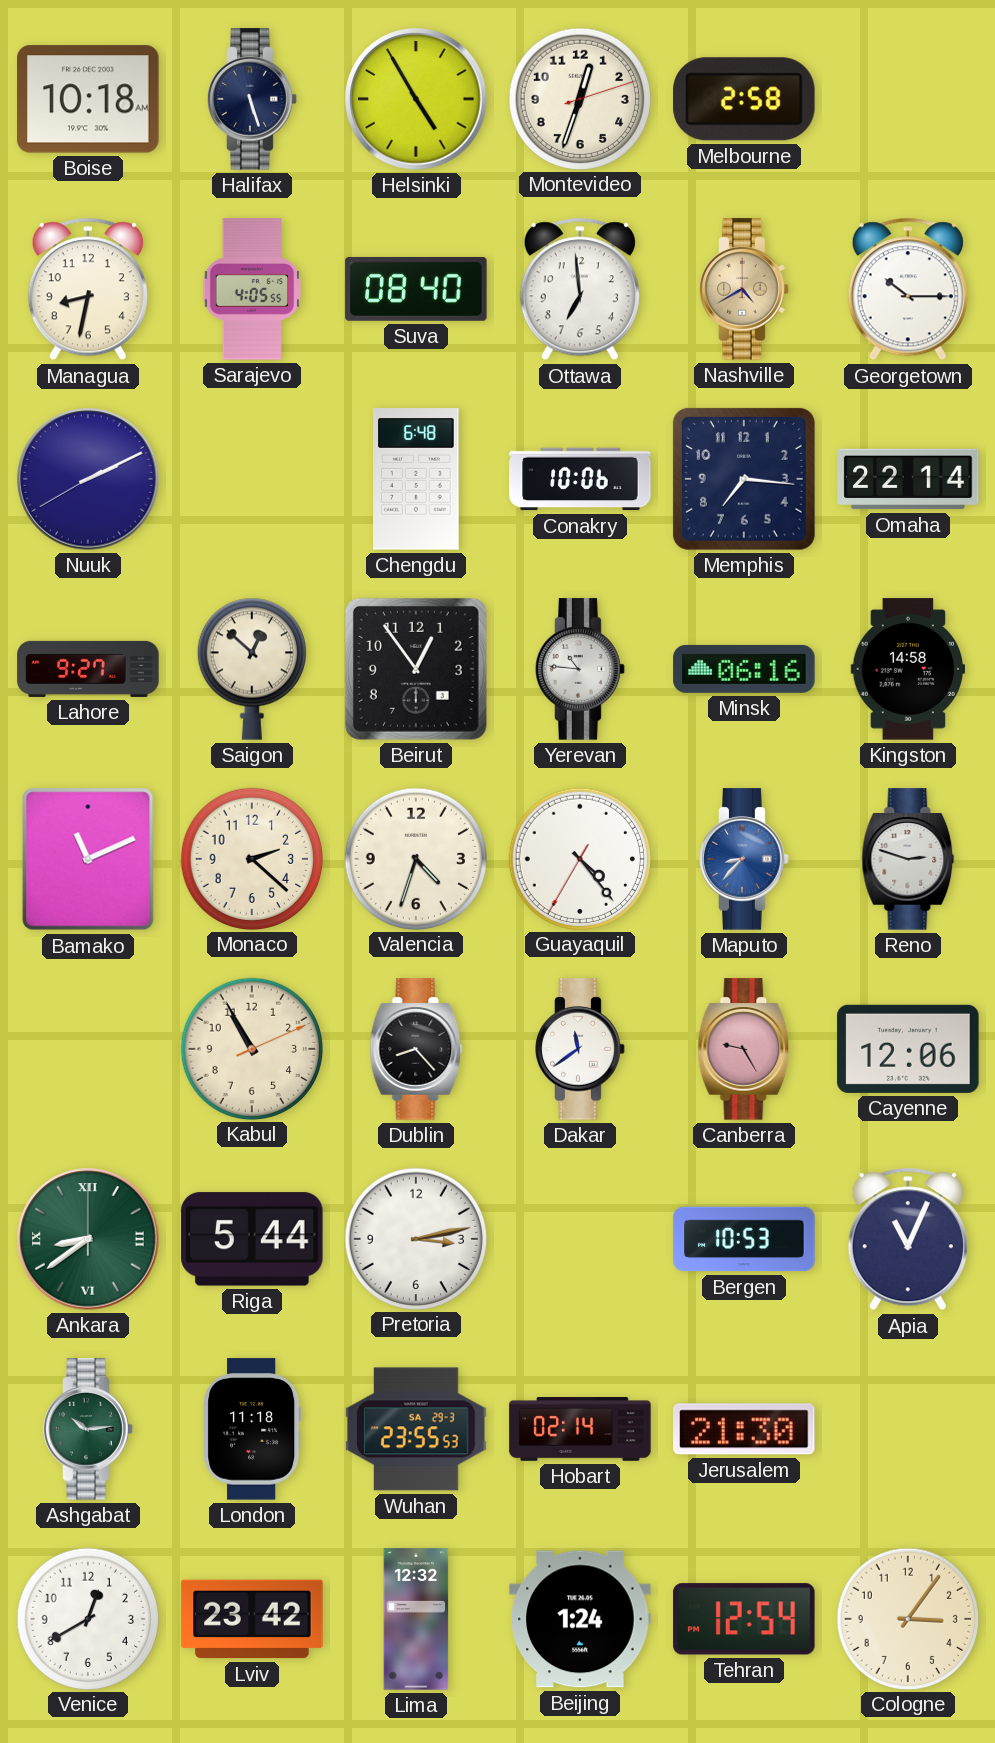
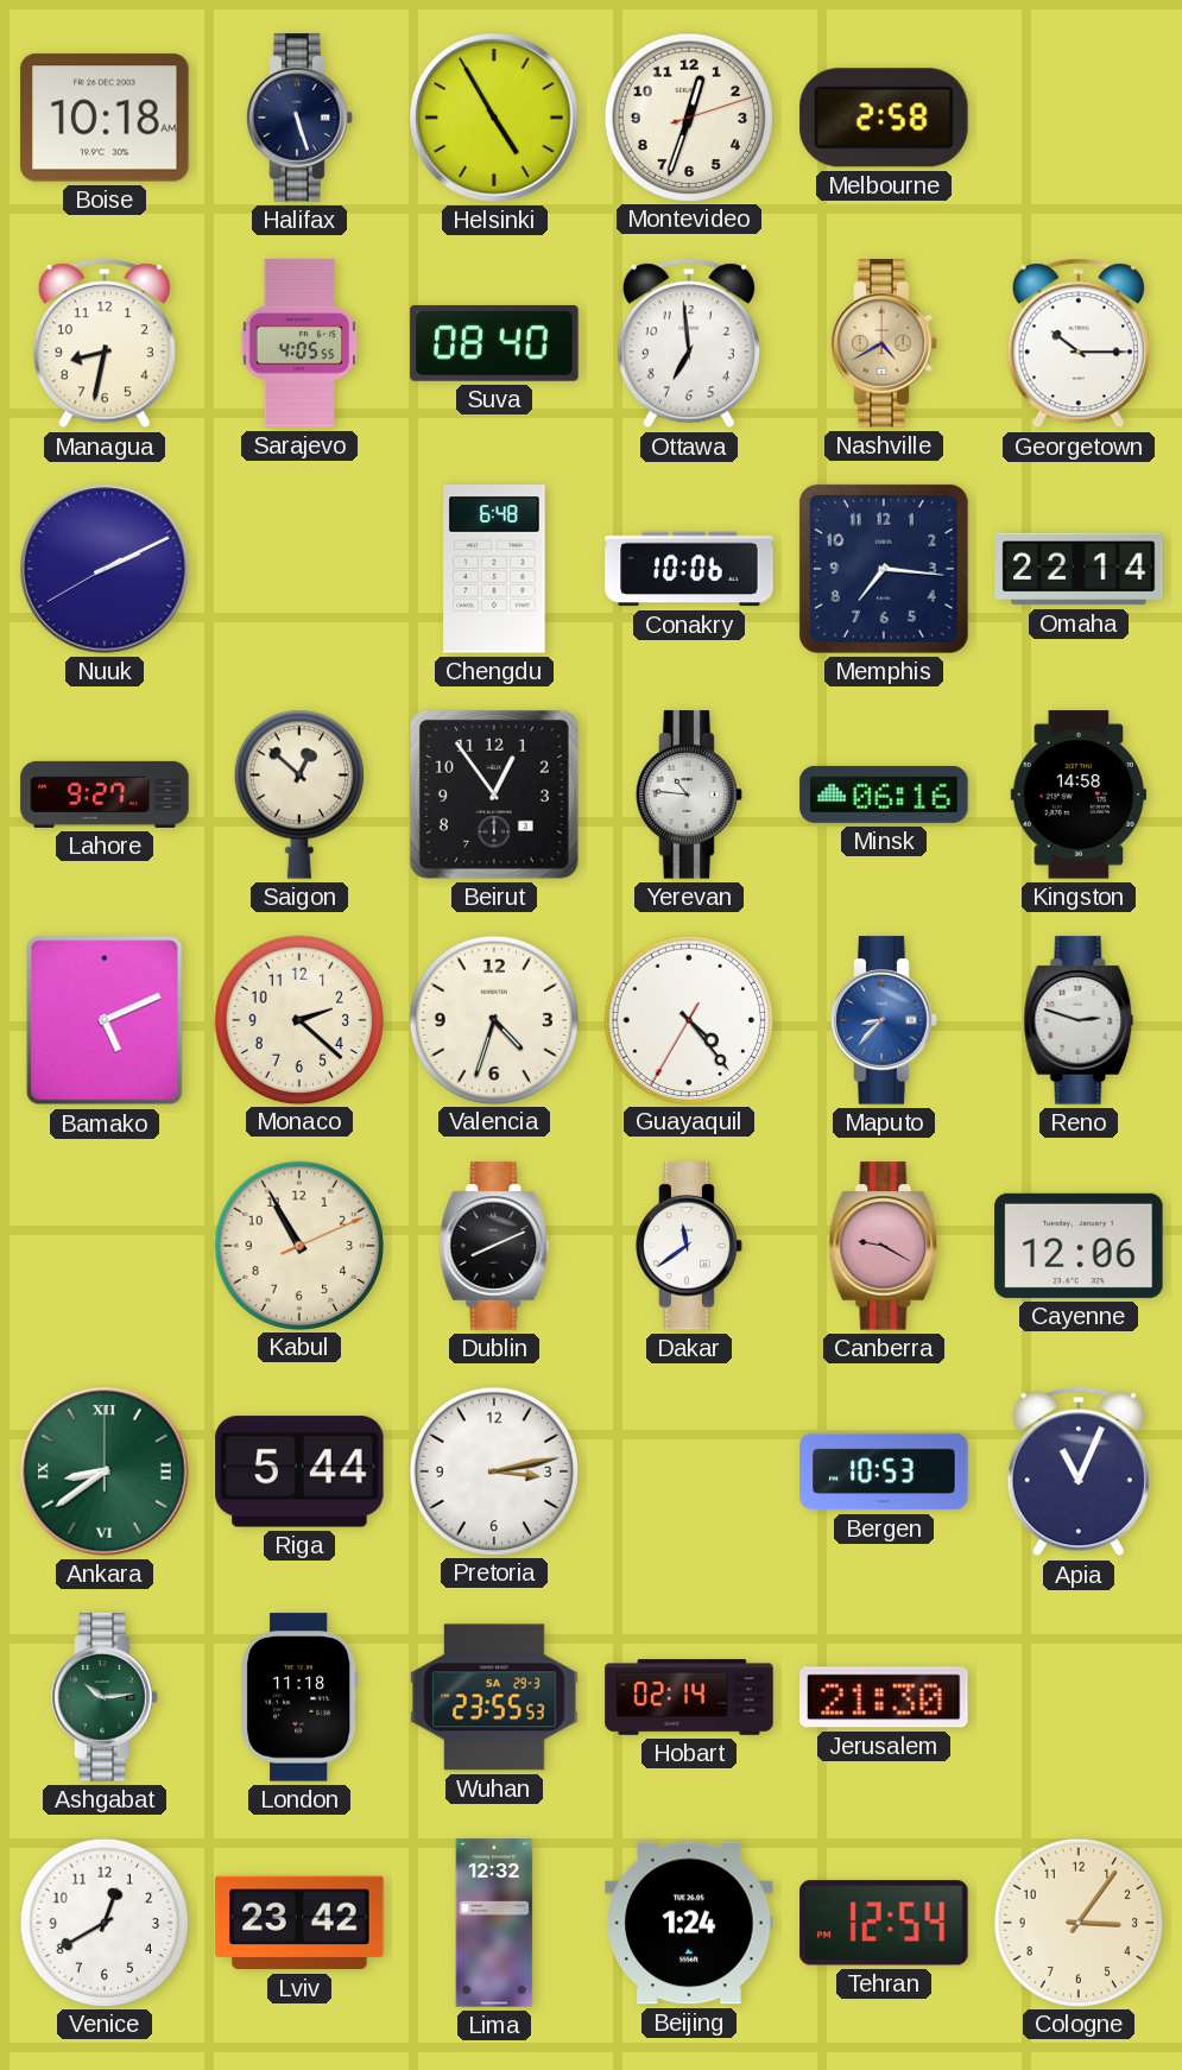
Bamako: 11:11 -> 5:11 (105, 1020)
Dublin: 8:23 -> 8:11 (494, 1246)
Canberra: 9:25 -> 9:20 (884, 1246)
